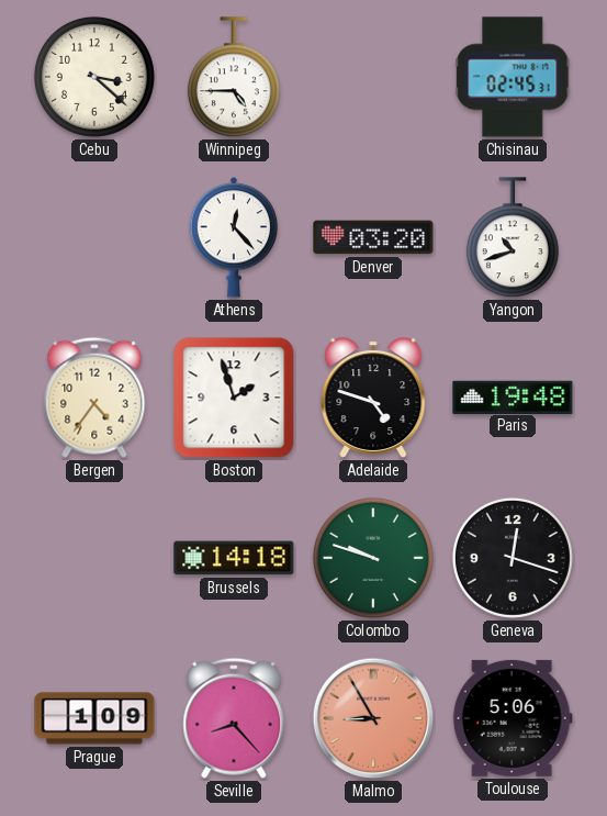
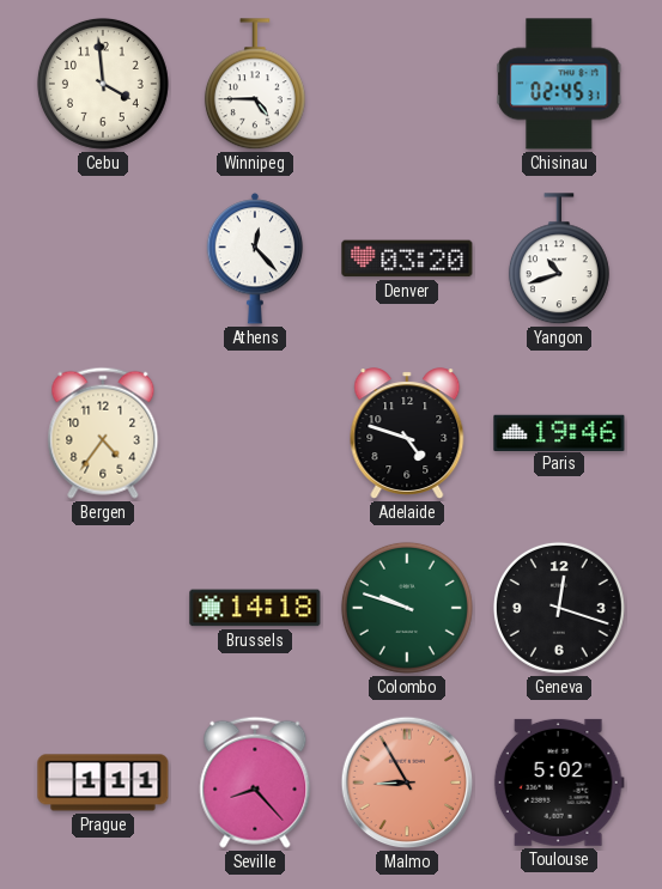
Cebu: 3:22 -> 3:59 (103, 84)
Boston: 1:57 -> none (234, 398)
Paris: 19:48 -> 19:46 (559, 432)
Prague: 1:09 -> 1:11 (103, 783)
Toulouse: 5:06 -> 5:02 (559, 783)
